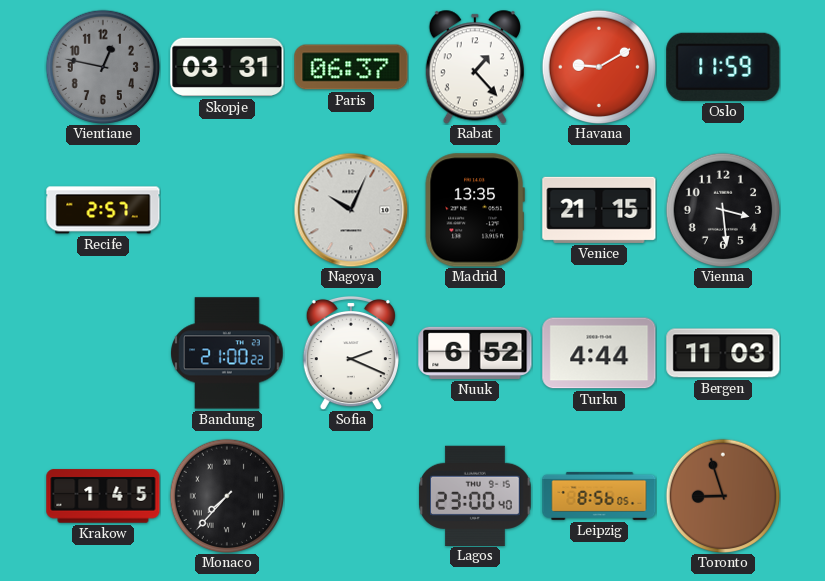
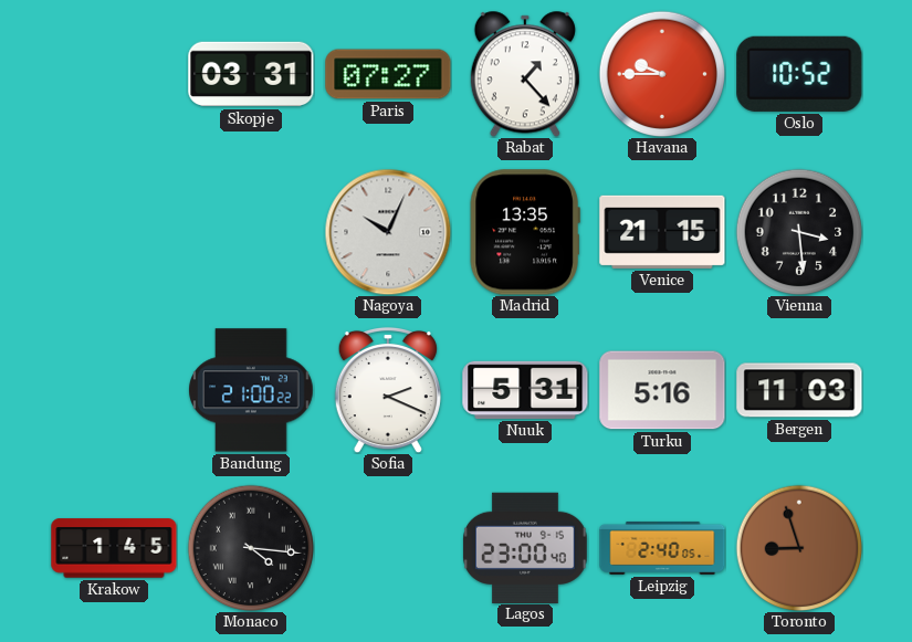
Vientiane: 12:47 -> none (103, 67)
Paris: 06:37 -> 07:27 (388, 74)
Havana: 9:10 -> 9:45 (662, 74)
Oslo: 11:59 -> 10:52 (799, 74)
Recife: 2:57 -> none (103, 210)
Nuuk: 6:52 -> 5:31 (525, 390)
Turku: 4:44 -> 5:16 (662, 390)
Monaco: 7:37 -> 4:16 (251, 548)
Leipzig: 8:56 -> 2:40 (662, 548)
